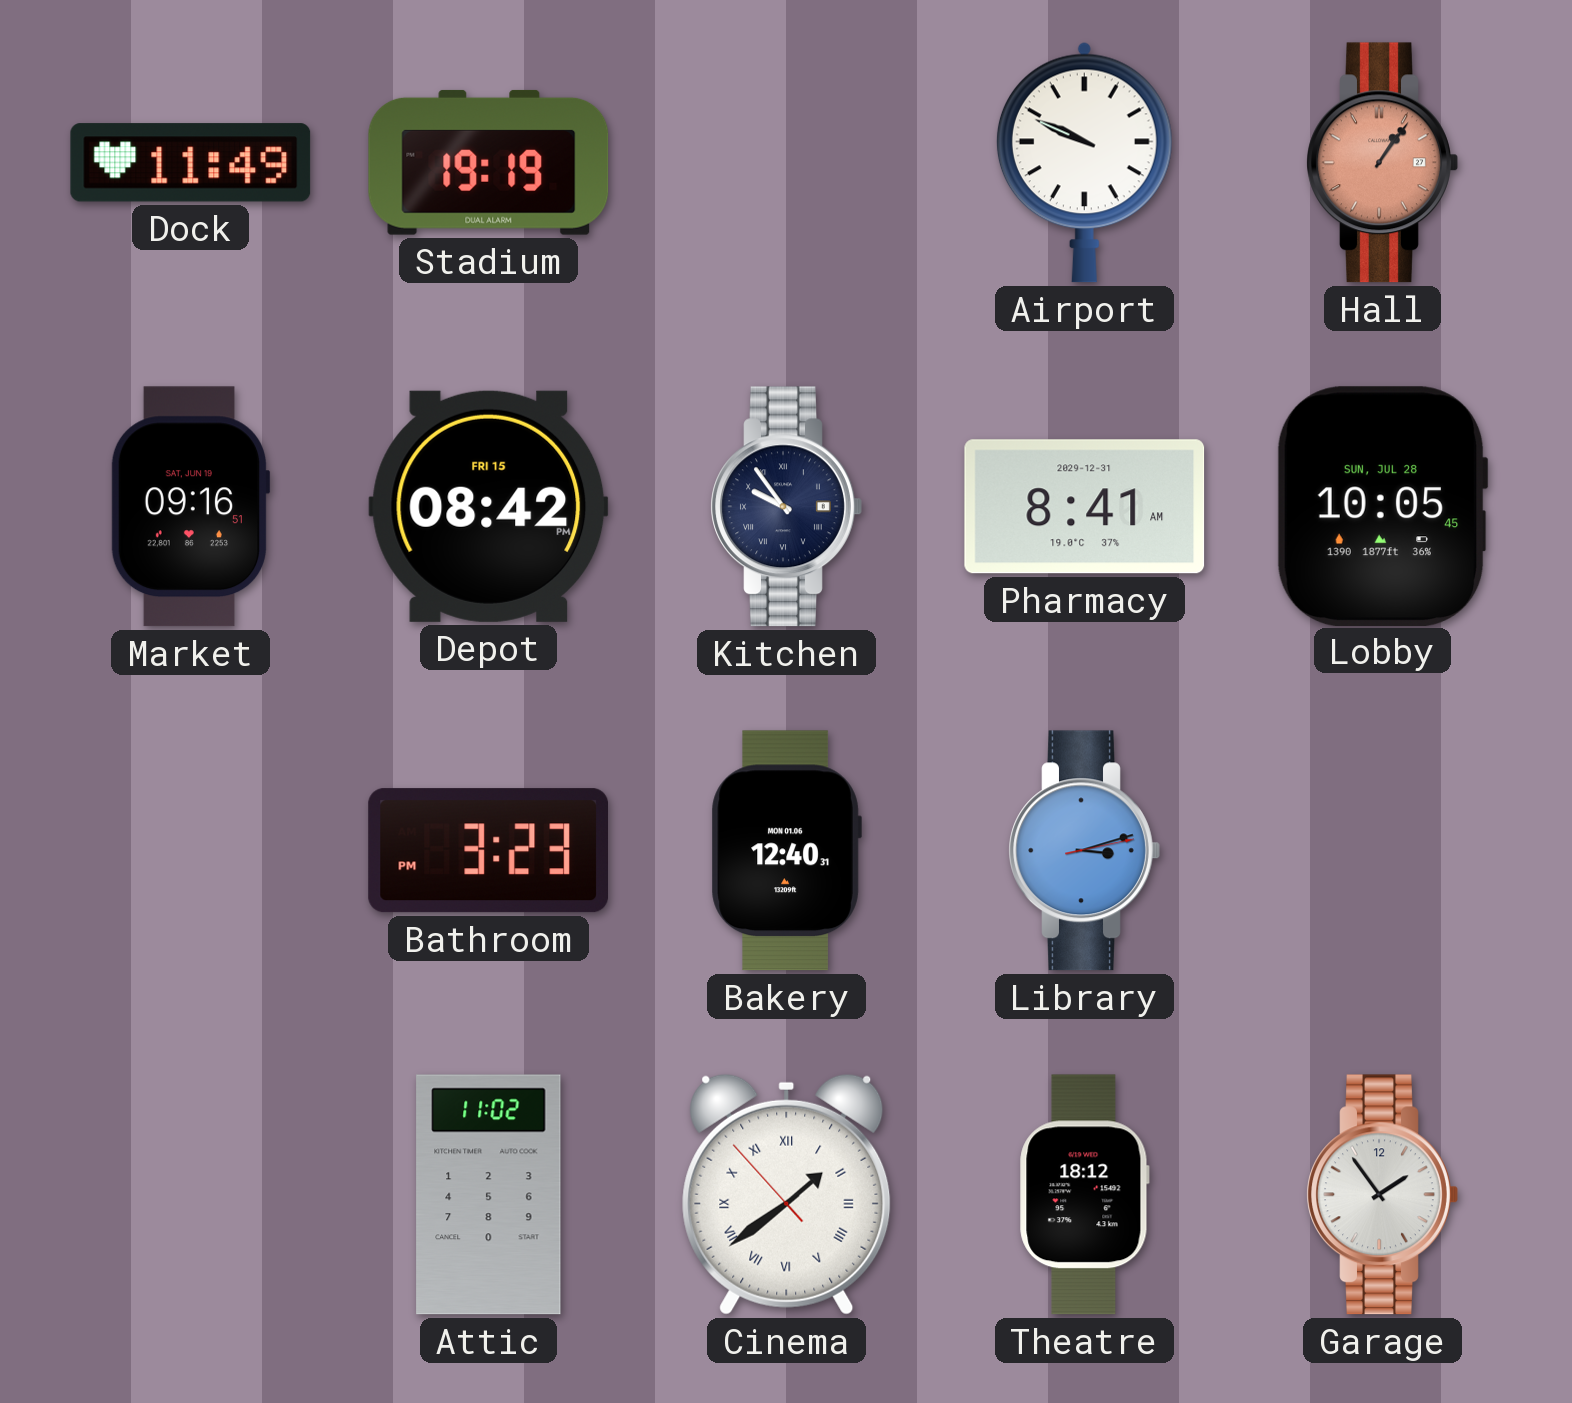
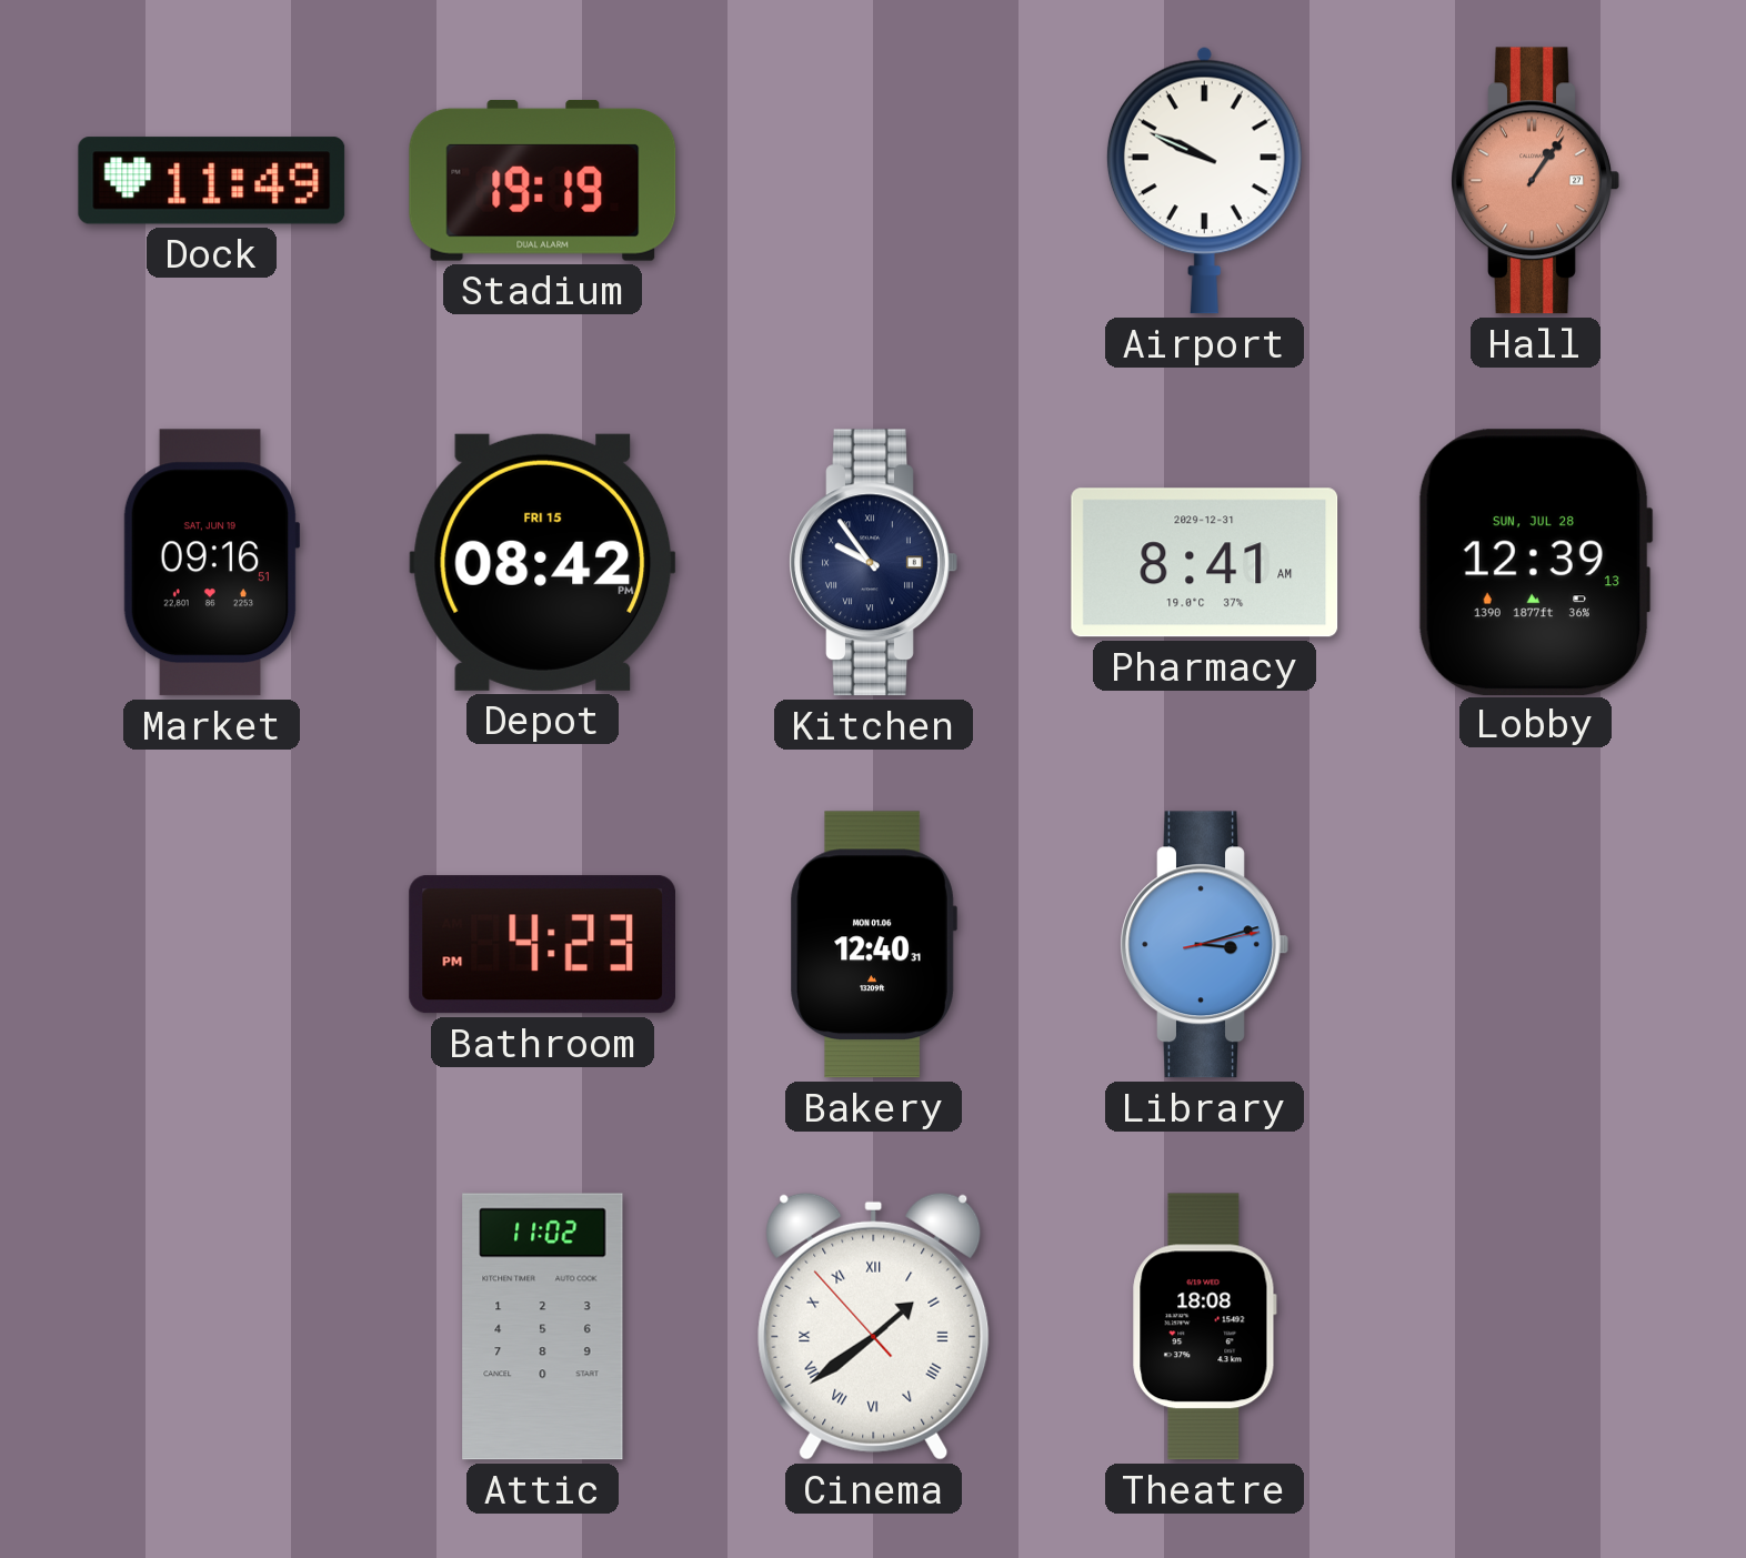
Lobby: 10:05 -> 12:39 (1535, 562)
Bathroom: 3:23 -> 4:23 (542, 945)
Theatre: 18:12 -> 18:08 (1205, 1327)
Garage: 1:54 -> none (1382, 1195)
